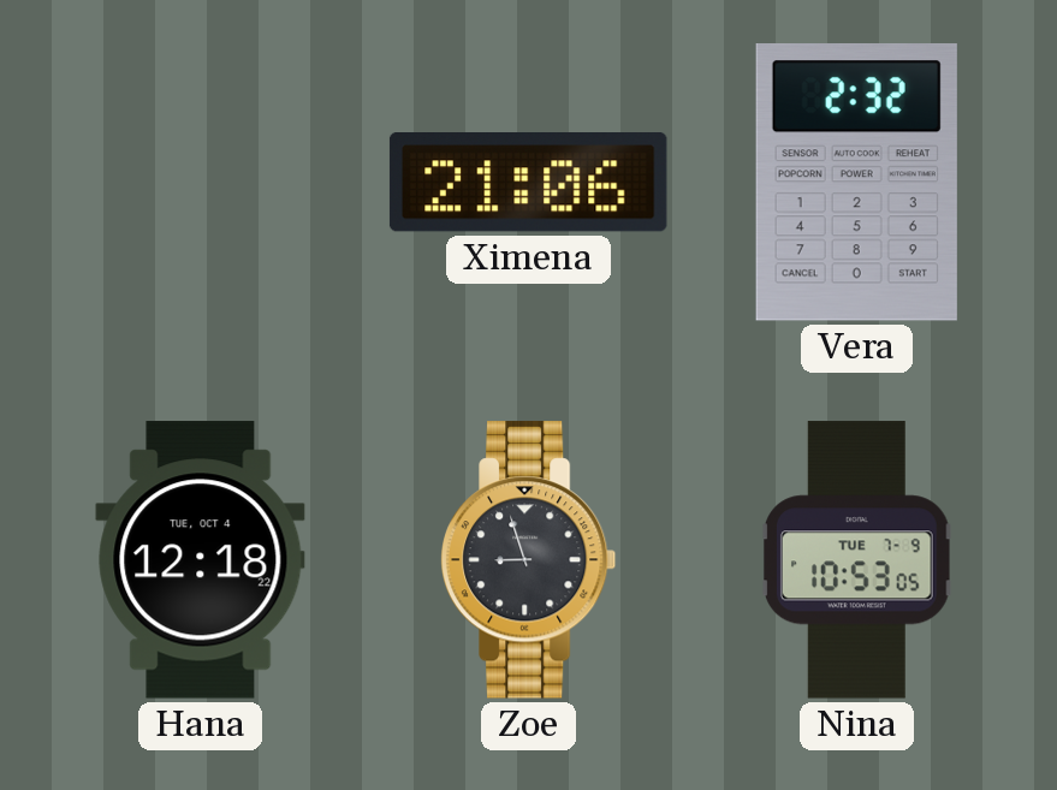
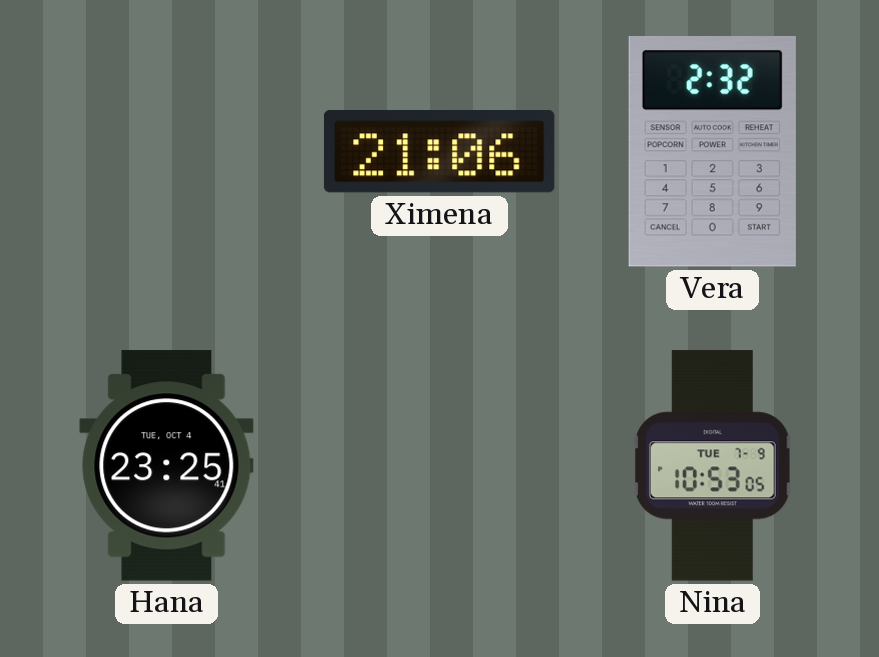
Hana: 12:18 -> 23:25 (167, 466)
Zoe: 8:57 -> none (528, 560)
